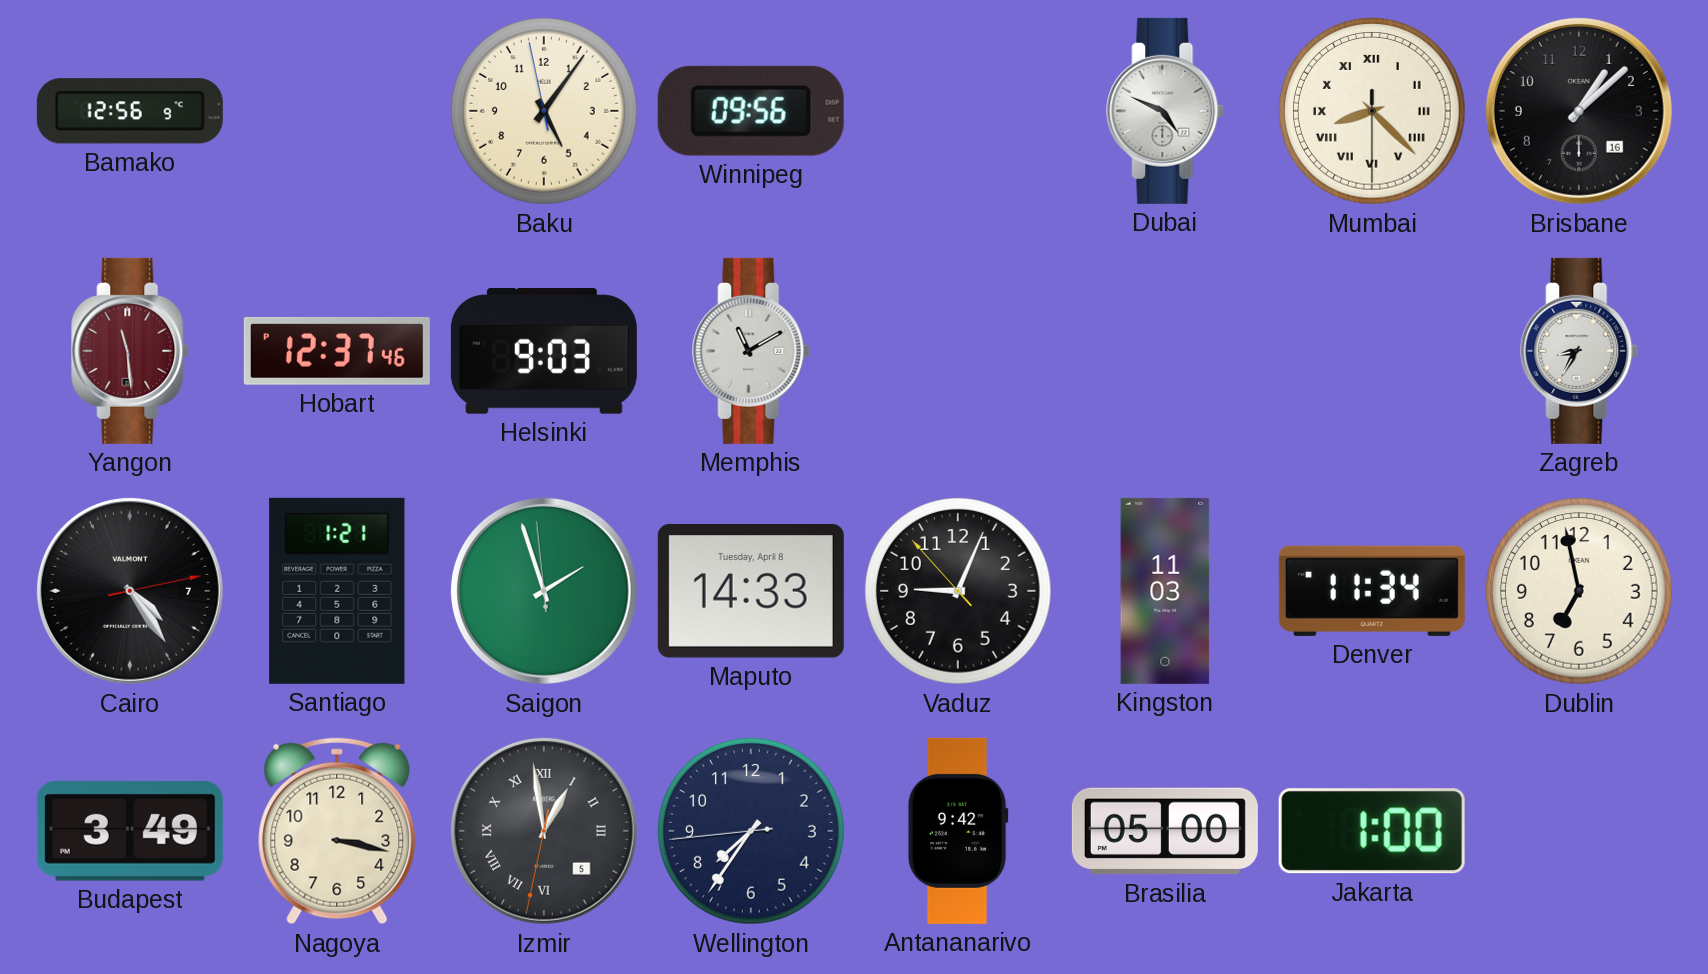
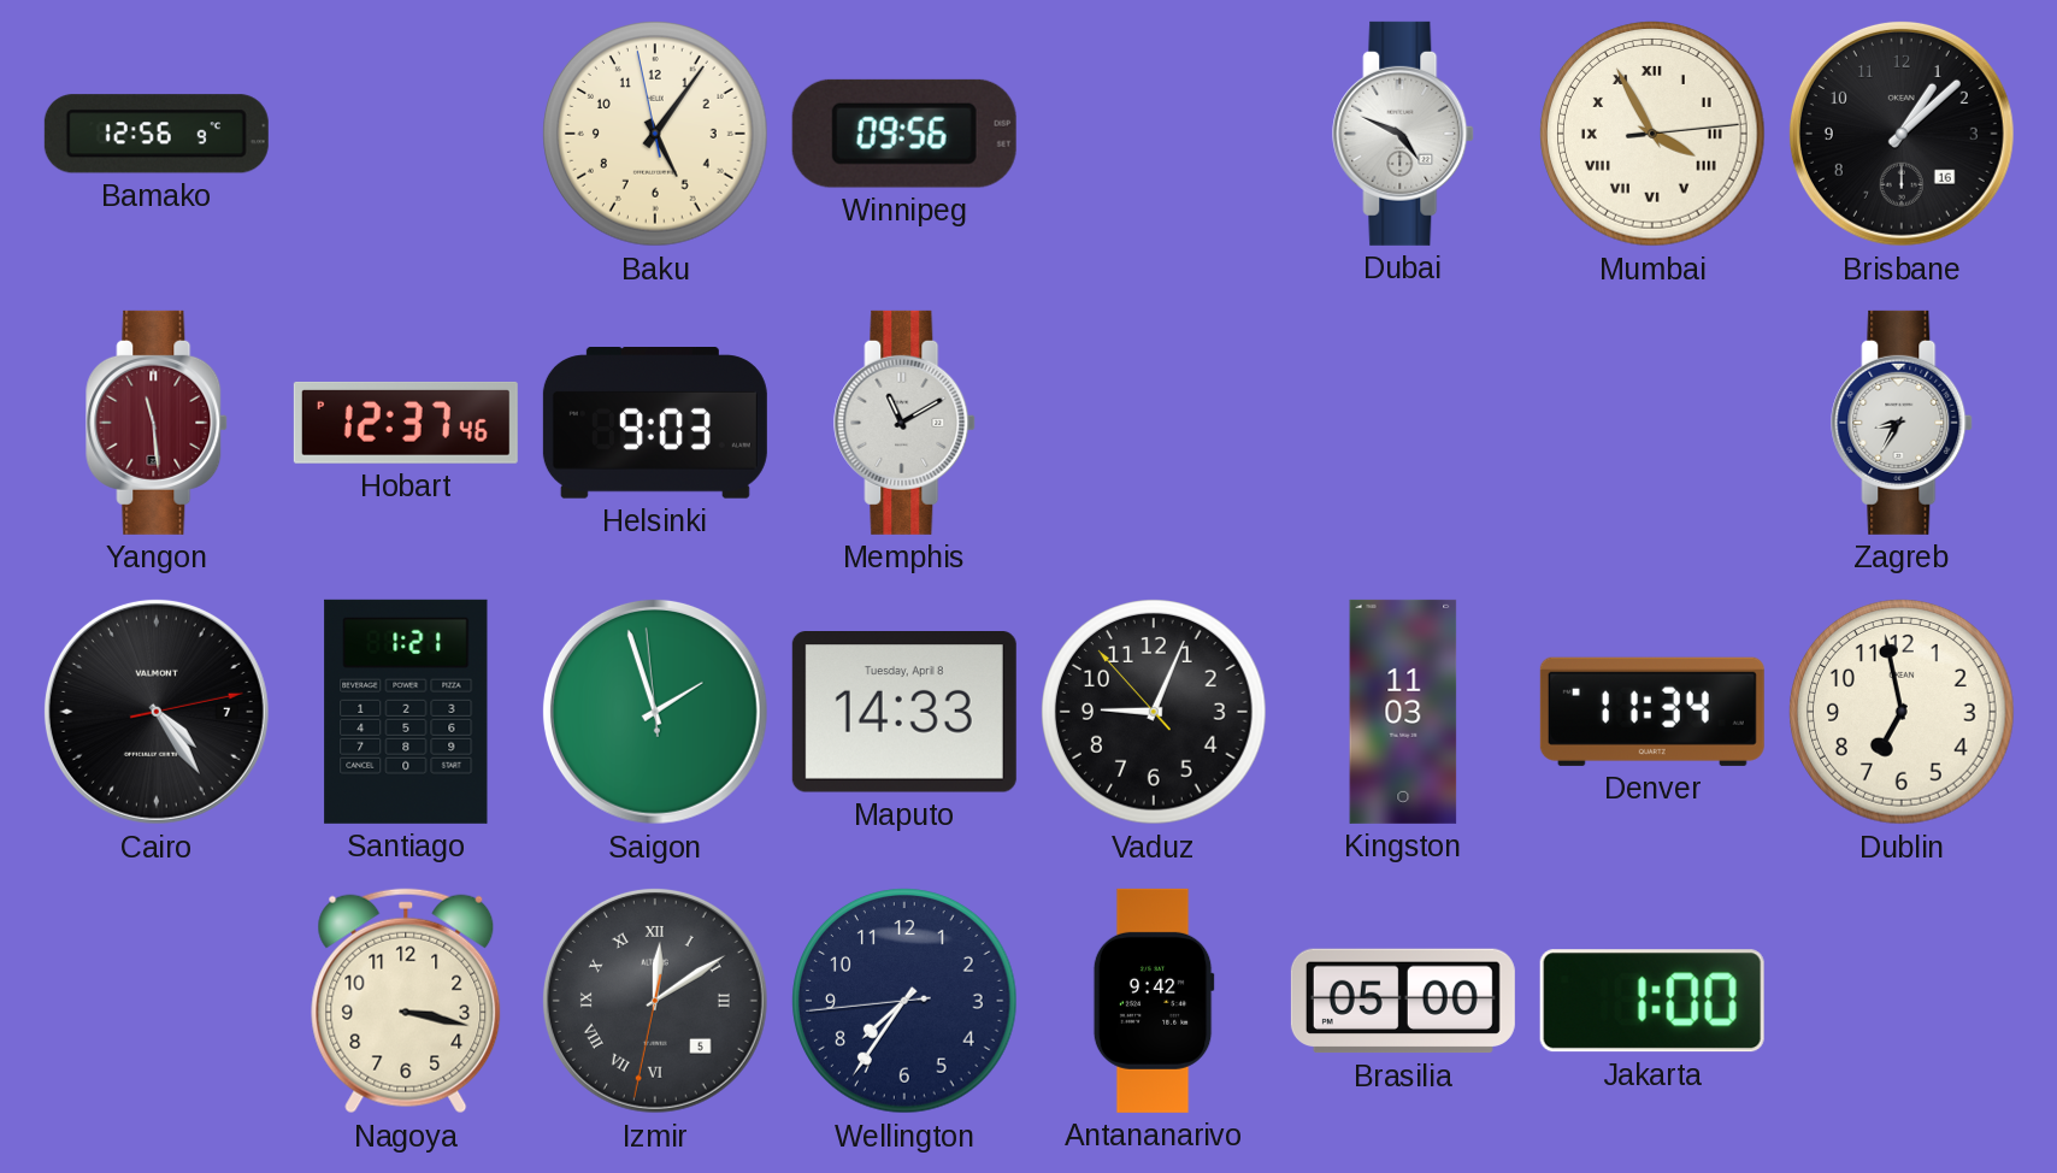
Mumbai: 8:22 -> 3:55 (1652, 134)
Budapest: 3:49 -> none (130, 832)
Izmir: 12:58 -> 12:09 (655, 1001)
